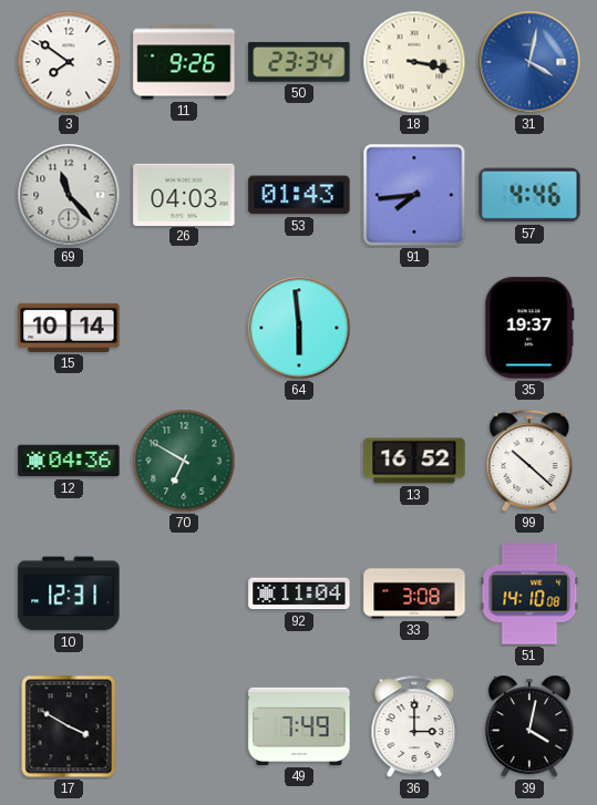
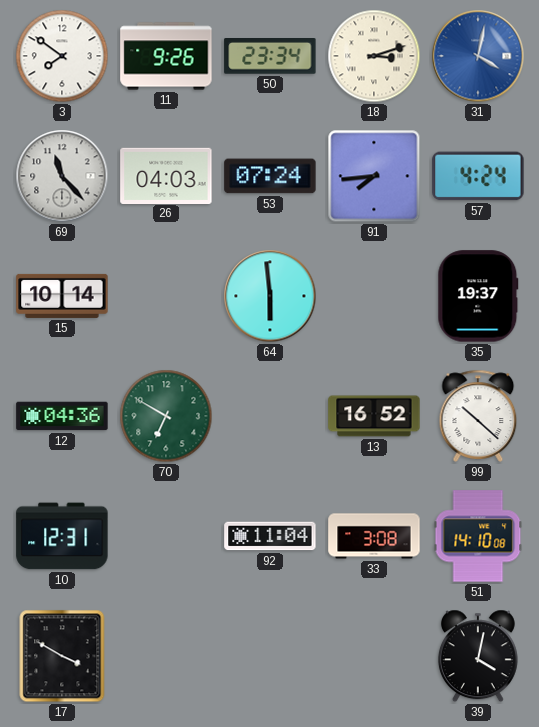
18: 3:17 -> 3:12 (374, 56)
53: 01:43 -> 07:24 (270, 176)
57: 4:46 -> 4:24 (478, 176)
49: 7:49 -> none (299, 726)
36: 3:00 -> none (414, 726)
